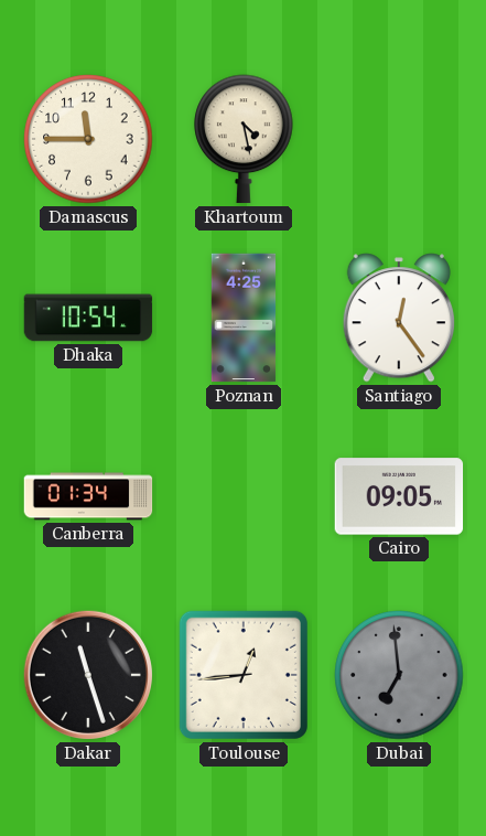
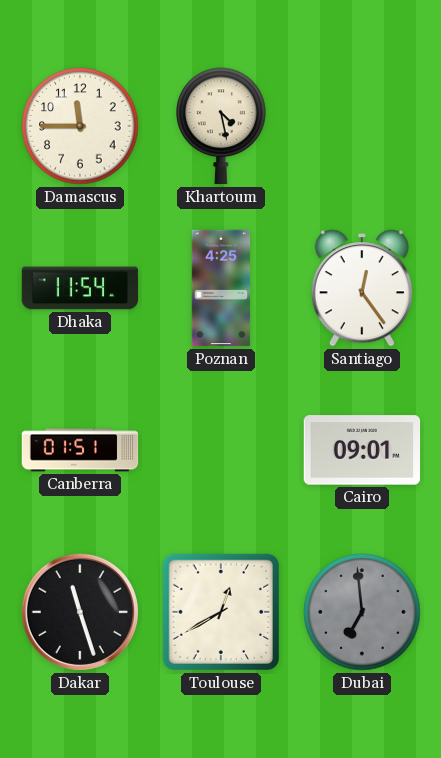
Dhaka: 10:54 -> 11:54 (80, 288)
Canberra: 01:34 -> 01:51 (80, 450)
Cairo: 09:05 -> 09:01 (362, 450)
Toulouse: 12:44 -> 12:40 (221, 612)
